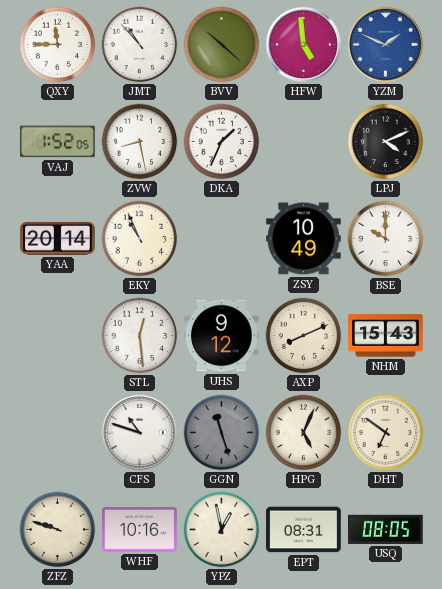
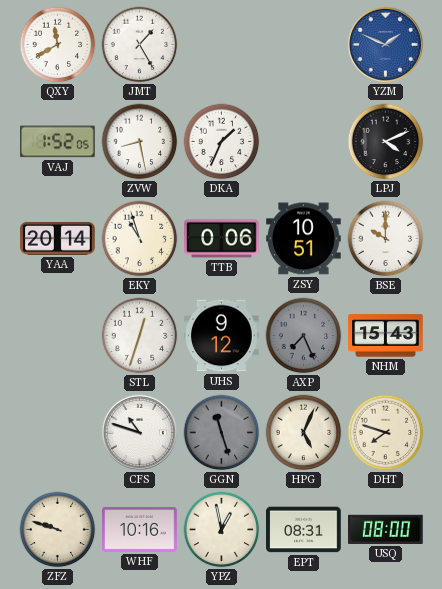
QXY: 11:45 -> 11:40 (58, 45)
JMT: 10:53 -> 1:25 (140, 45)
BVV: 10:22 -> none (222, 45)
HFW: 4:59 -> none (303, 44)
EKY: 10:56 -> 10:57 (140, 239)
TTB: none -> 0:06 (222, 239)
ZSY: 10:49 -> 10:51 (304, 239)
STL: 12:29 -> 12:33 (140, 336)
AXP: 8:11 -> 7:26 (304, 336)
AXP dial: cream -> grey (304, 336)
DHT: 6:51 -> 7:48 (386, 433)
USQ: 08:05 -> 08:00 (386, 529)
